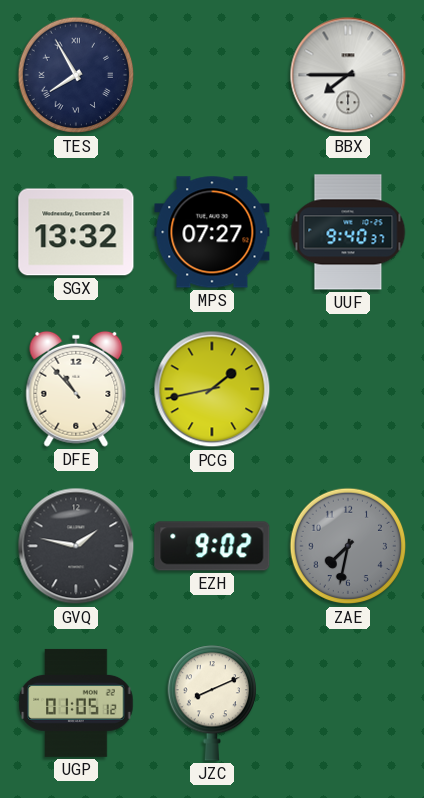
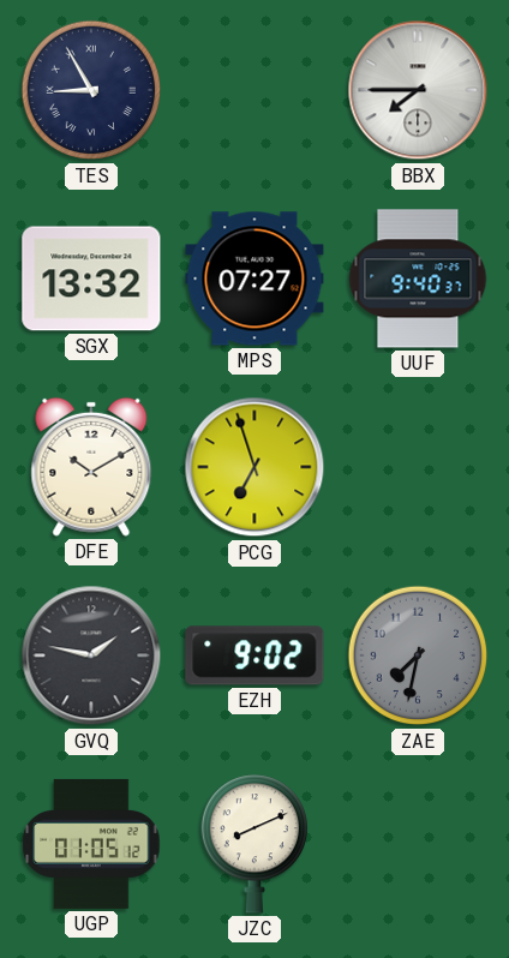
TES: 7:55 -> 8:55 (91, 90)
DFE: 10:53 -> 10:10 (91, 467)
PCG: 1:43 -> 6:57 (254, 467)
